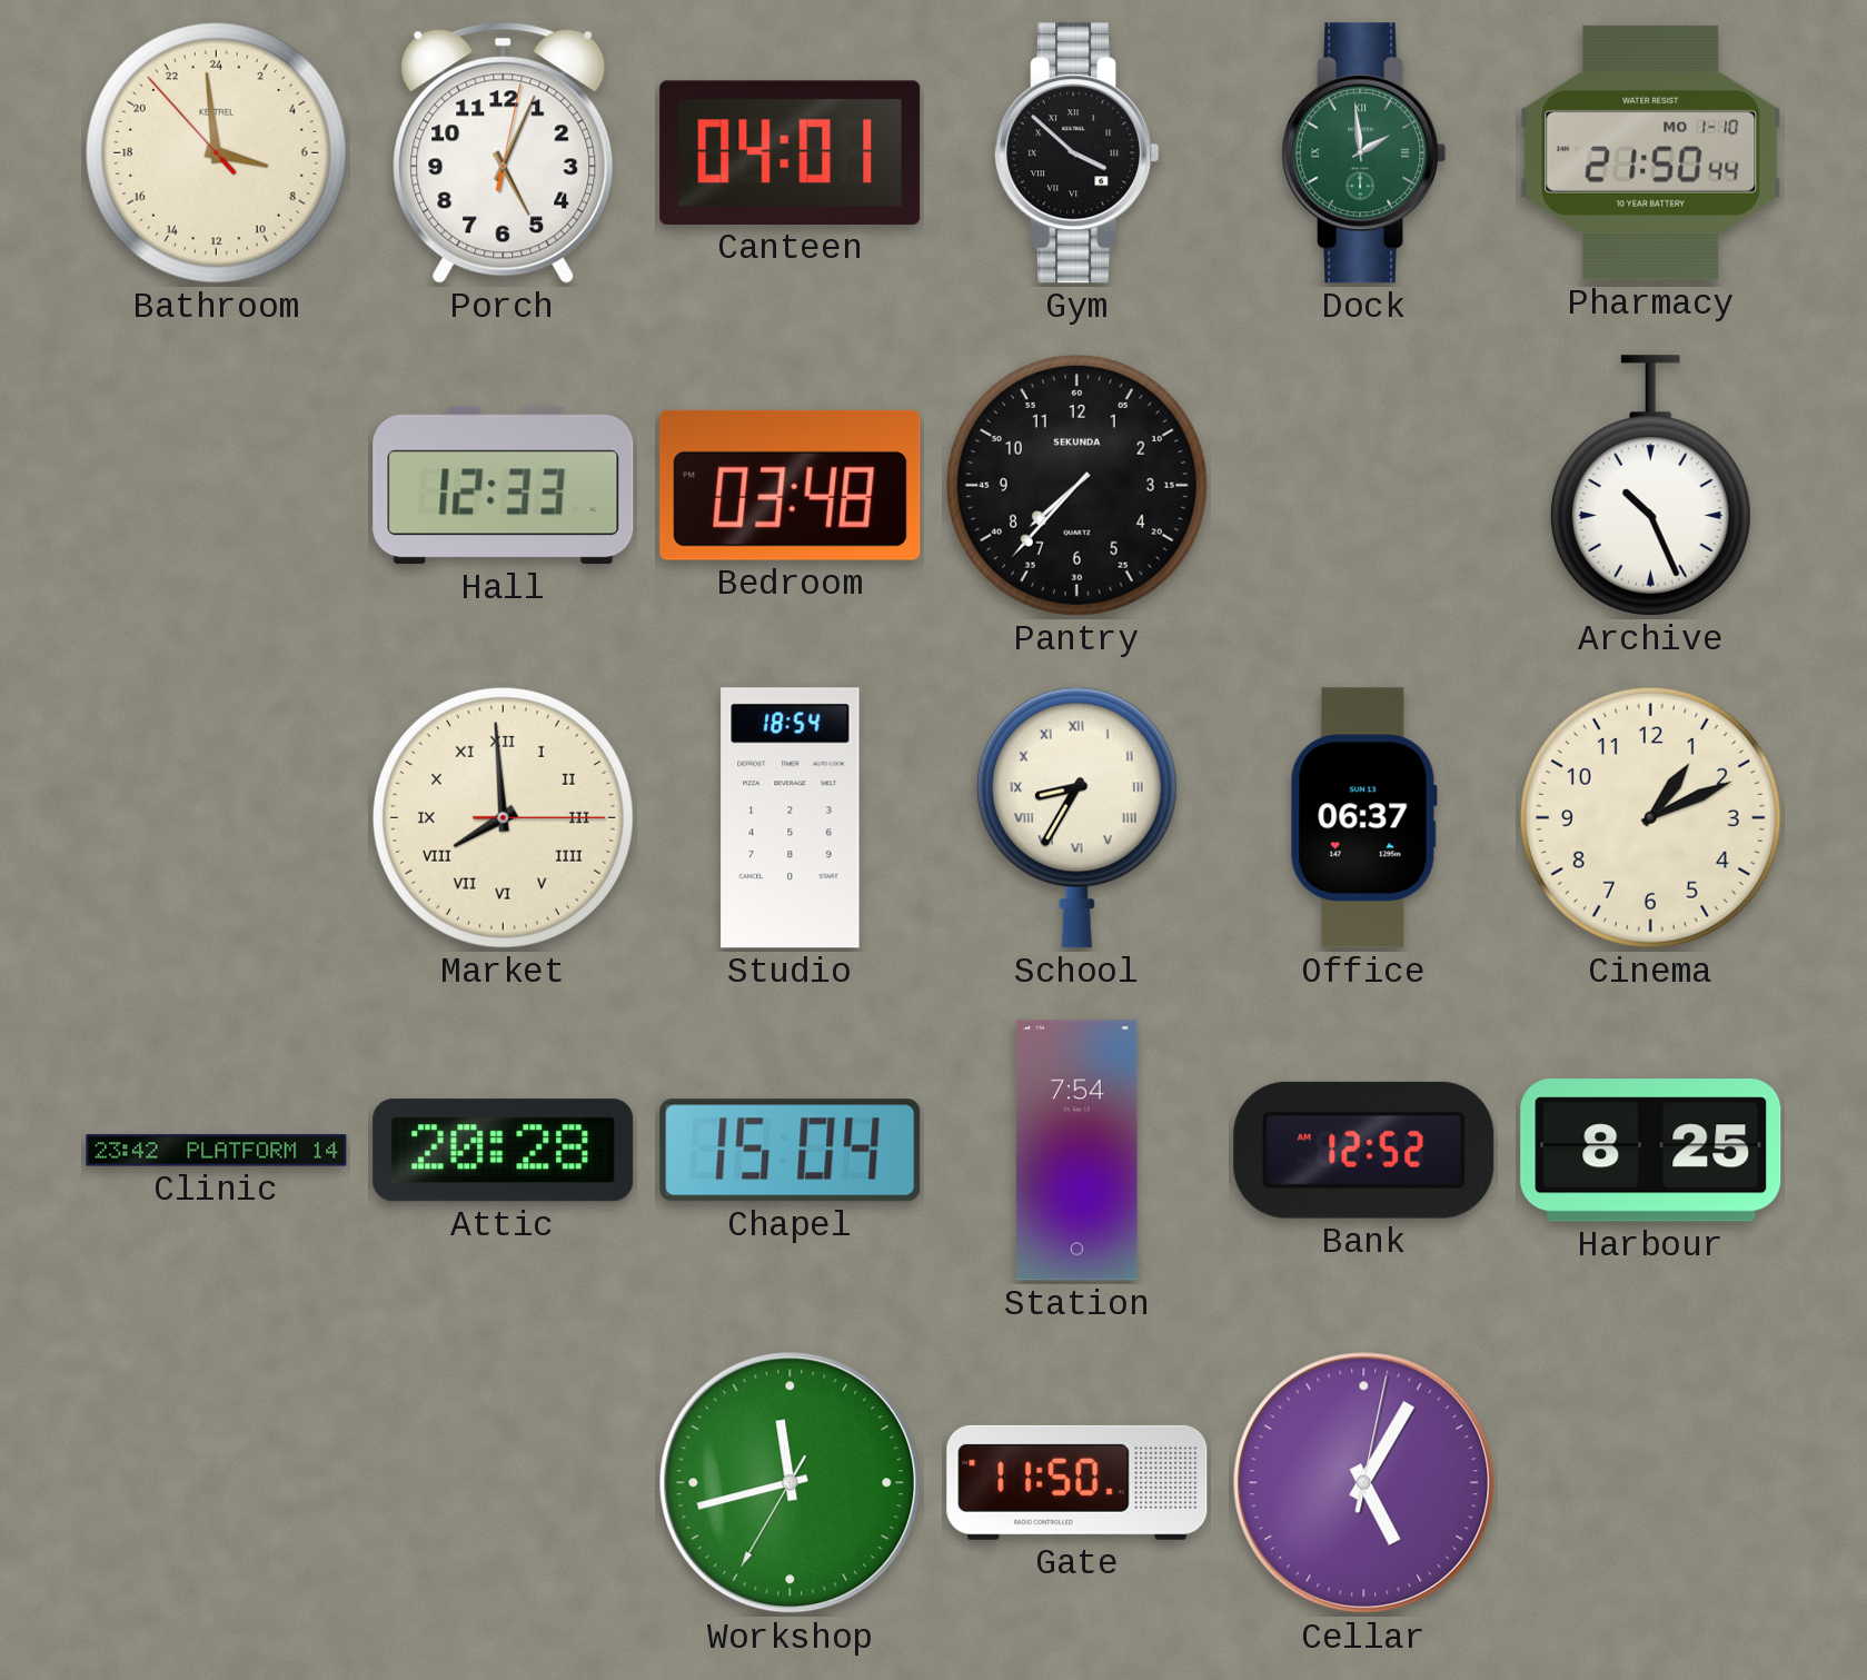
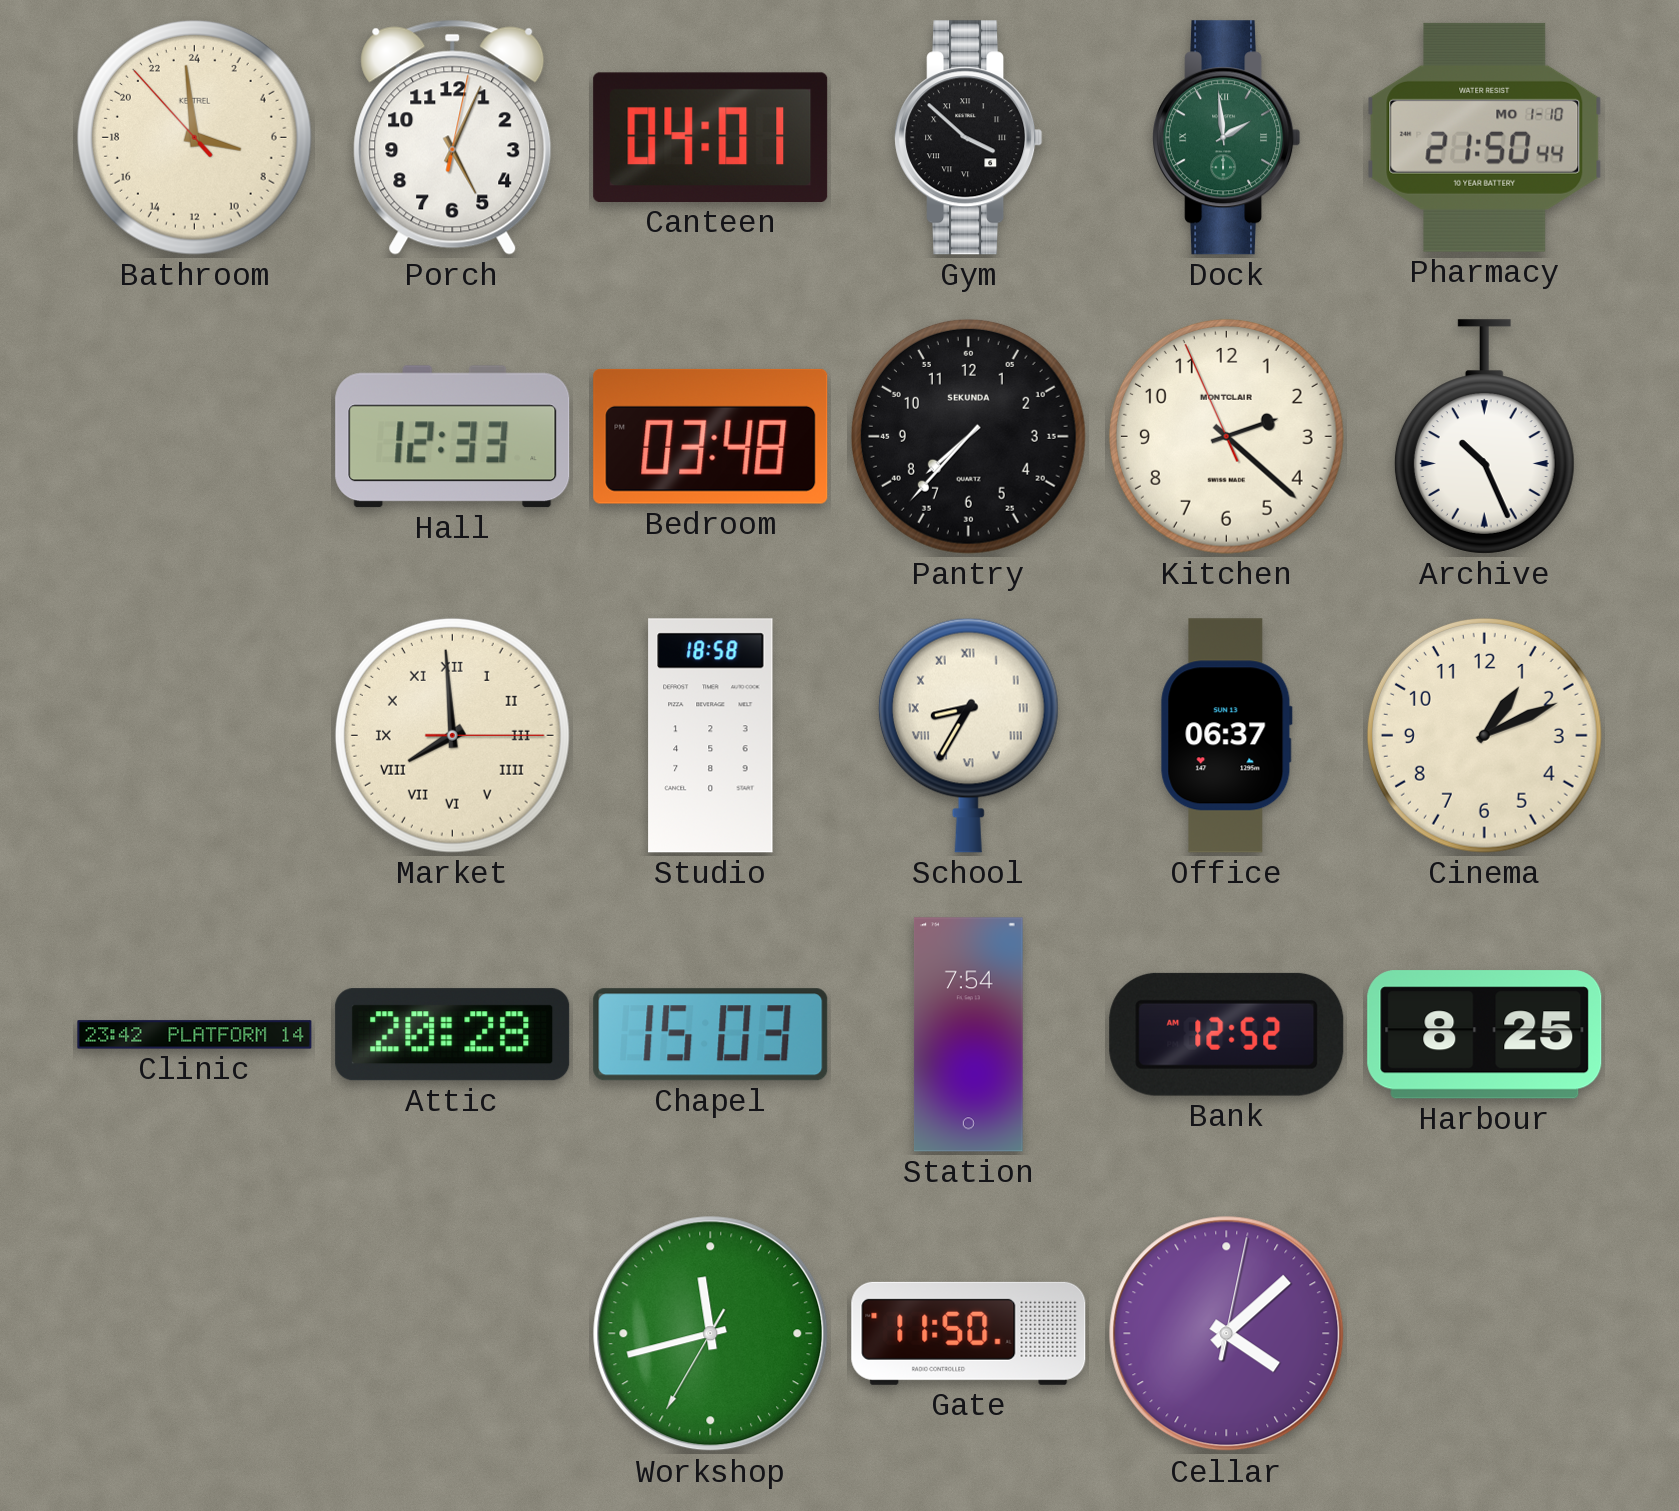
Kitchen: none -> 2:21 (1226, 436)
Studio: 18:54 -> 18:58 (711, 736)
Chapel: 15:04 -> 15:03 (711, 1035)
Cellar: 5:05 -> 4:08 (1227, 1334)
